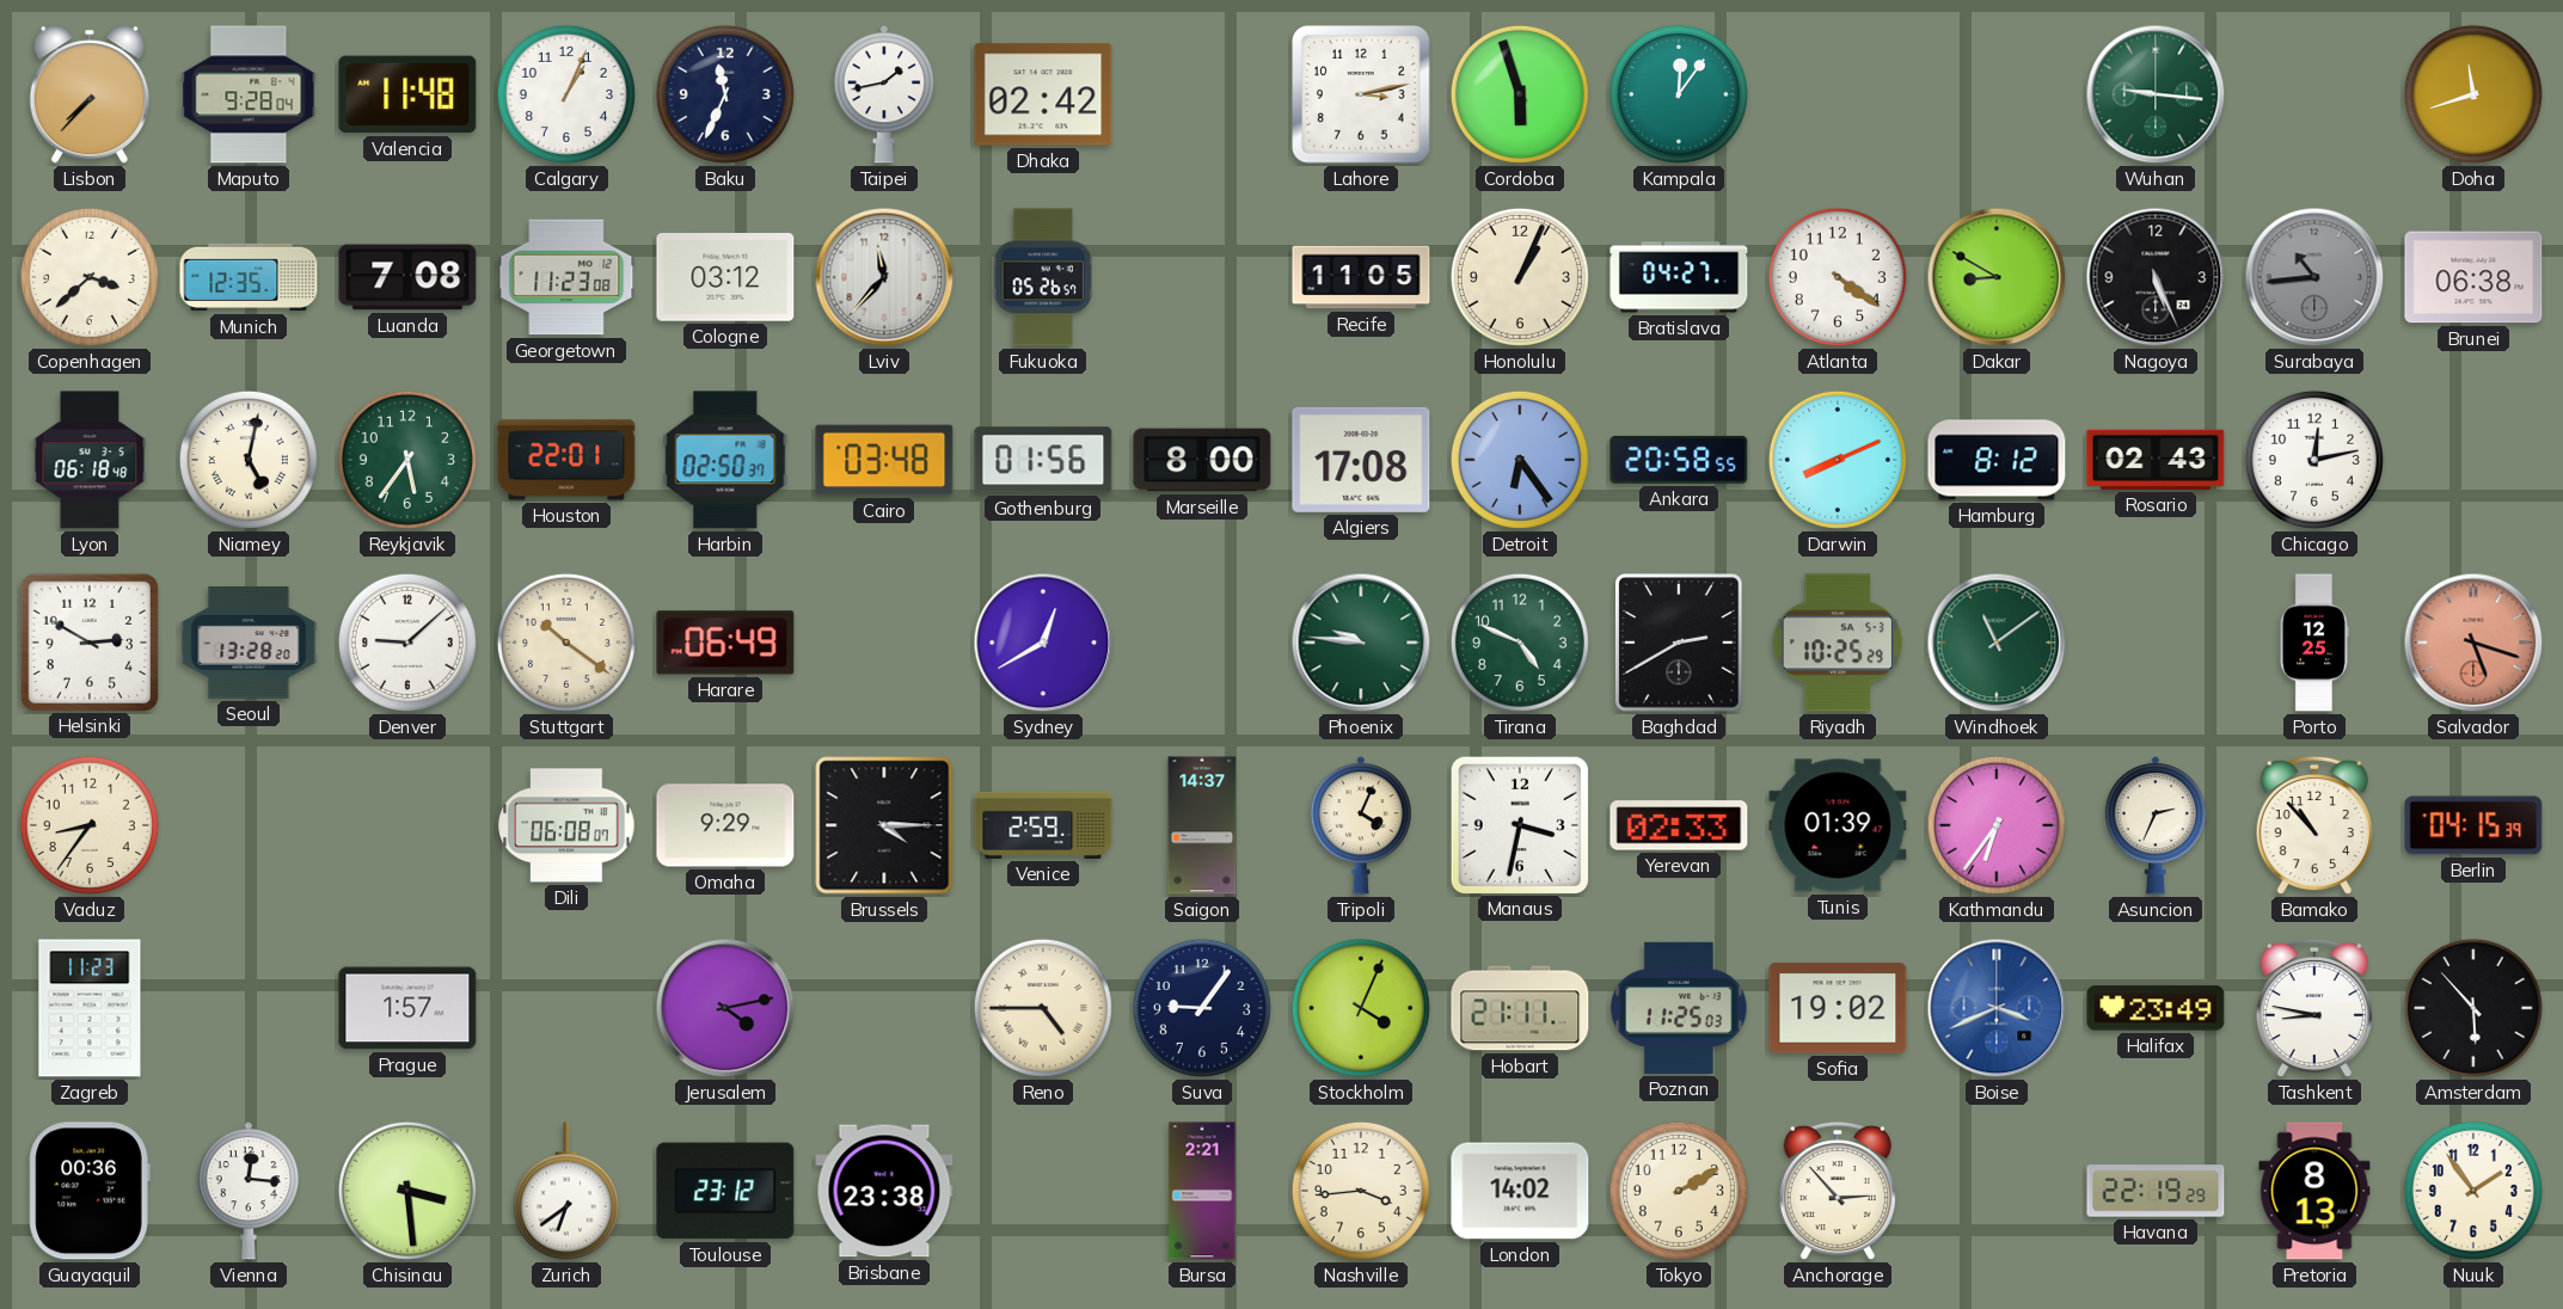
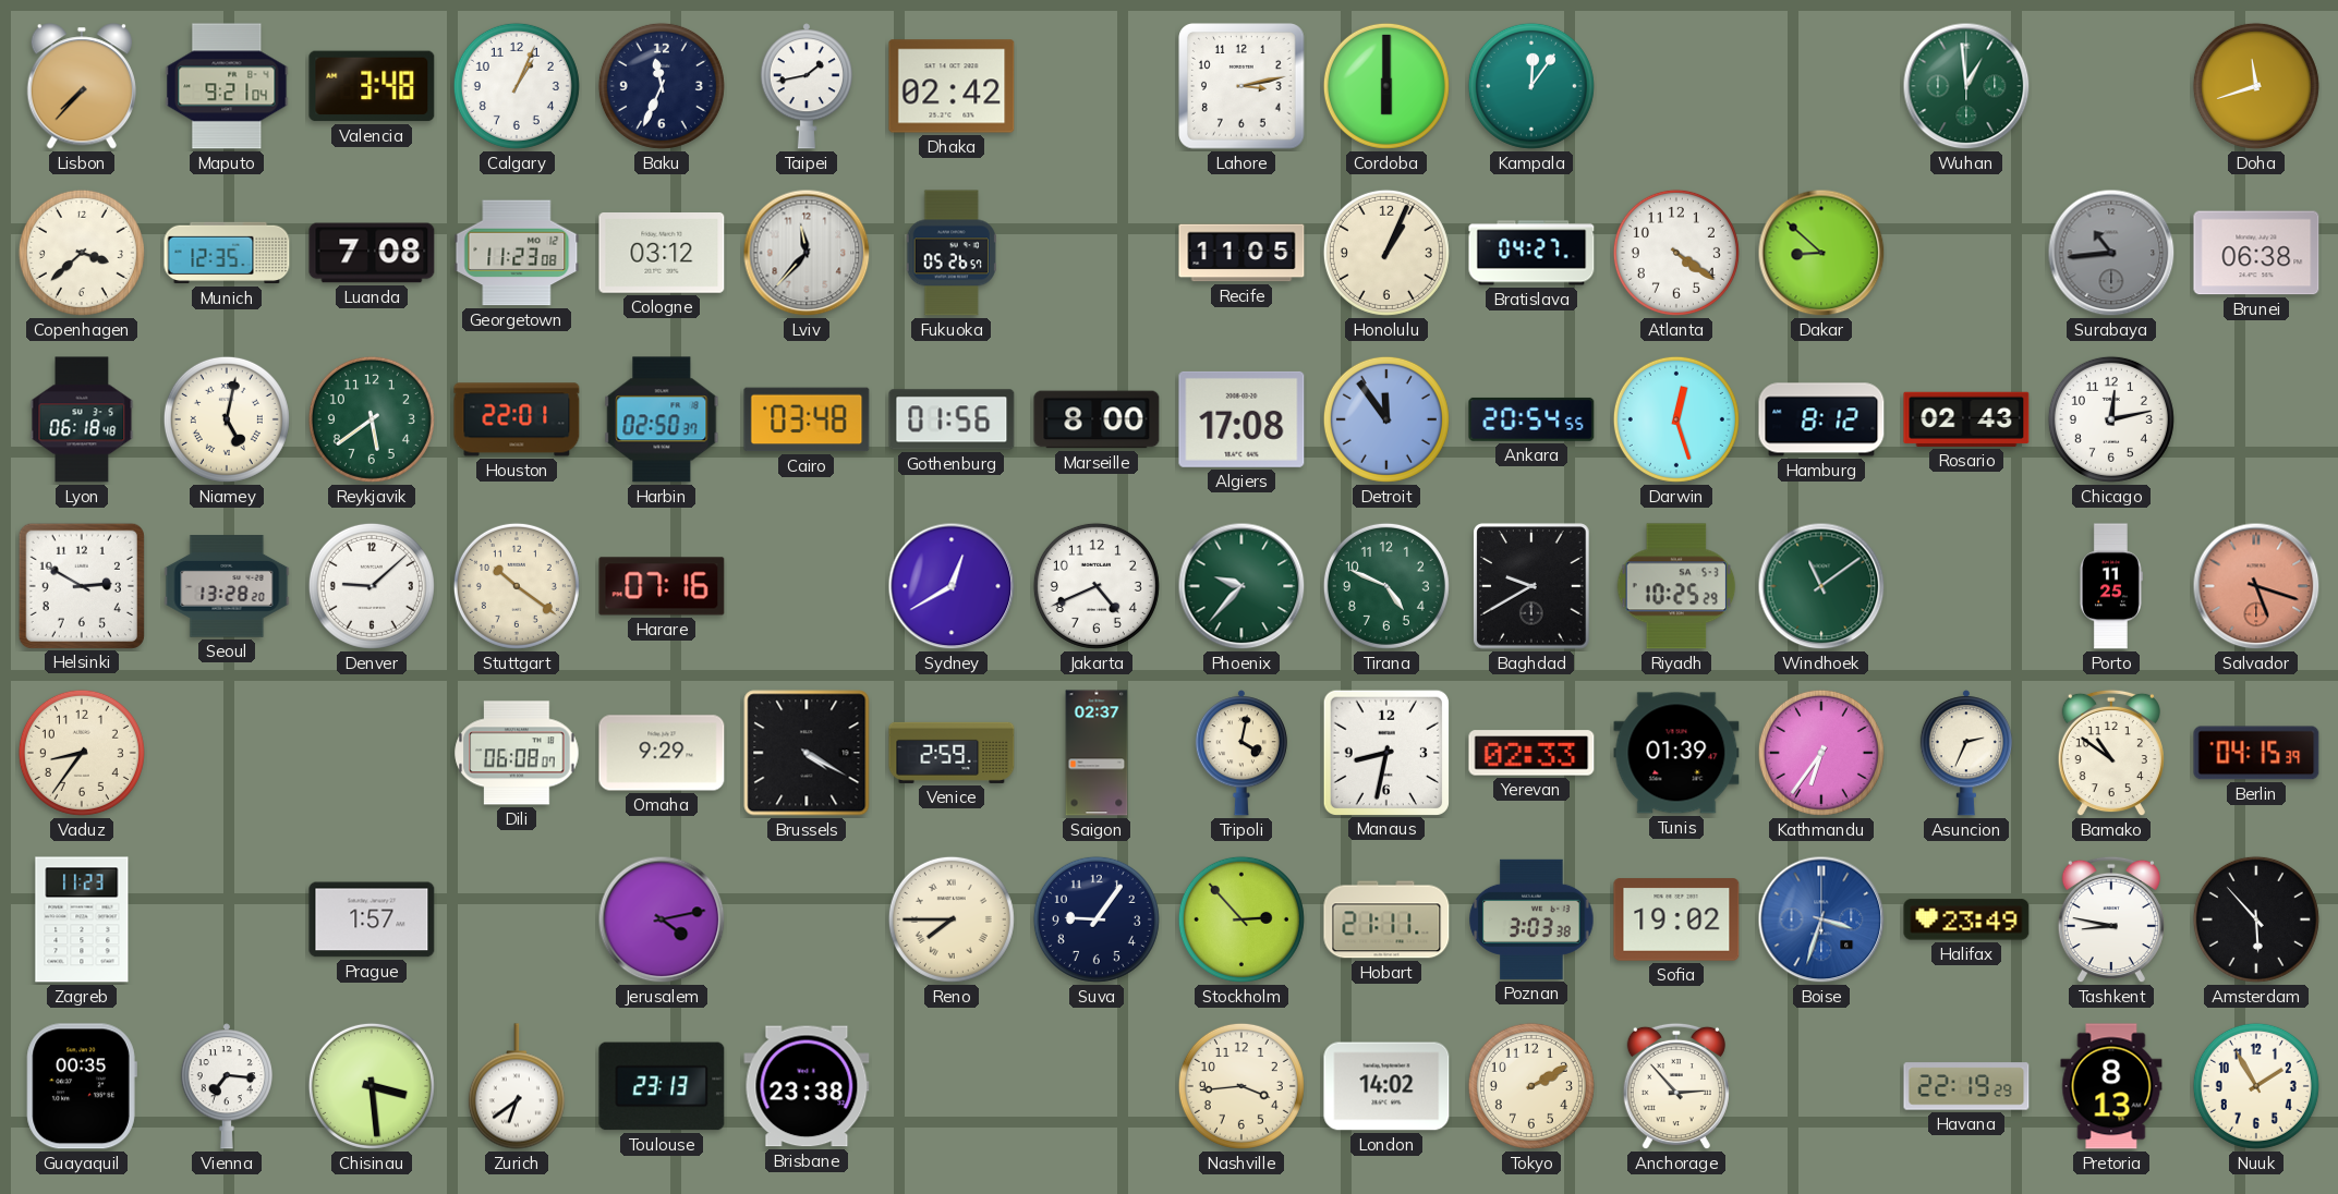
Maputo: 9:28 -> 9:21 (227, 86)
Valencia: 11:48 -> 3:48 (372, 86)
Cordoba: 5:57 -> 6:00 (1386, 86)
Wuhan: 9:16 -> 12:59 (1966, 86)
Dakar: 8:50 -> 8:52 (1821, 253)
Nagoya: 5:26 -> none (2156, 277)
Reykjavik: 5:36 -> 5:39 (372, 419)
Detroit: 6:24 -> 11:54 (1386, 419)
Ankara: 20:58 -> 20:54 (1531, 419)
Darwin: 8:11 -> 12:27 (1676, 419)
Harare: 06:49 -> 07:16 (662, 586)
Jakarta: none -> 4:41 (1097, 586)
Phoenix: 9:46 -> 9:37 (1241, 586)
Baghdad: 2:40 -> 9:40 (1531, 586)
Porto: 12:25 -> 11:25 (2111, 586)
Brussels: 4:15 -> 4:20 (807, 753)
Saigon: 14:37 -> 02:37 (1097, 753)
Tripoli: 4:04 -> 4:02 (1241, 753)
Manaus: 3:32 -> 8:32 (1385, 752)
Bamako: 10:53 -> 10:51 (2111, 753)
Reno: 4:45 -> 7:45 (952, 919)
Stockholm: 4:04 -> 2:53 (1241, 919)
Poznan: 11:25 -> 3:03 (1531, 919)
Boise: 3:41 -> 3:33 (1821, 919)
Guayaquil: 00:36 -> 00:35 (82, 1086)
Vienna: 12:16 -> 7:16 (227, 1086)
Toulouse: 23:12 -> 23:13 (662, 1086)
Bursa: 2:21 -> none (1202, 1191)
Nuuk: 1:54 -> 1:55 (2256, 1086)
